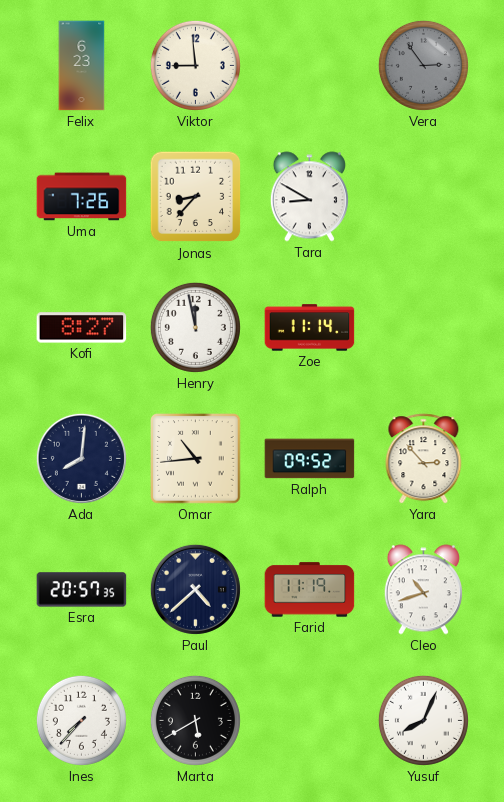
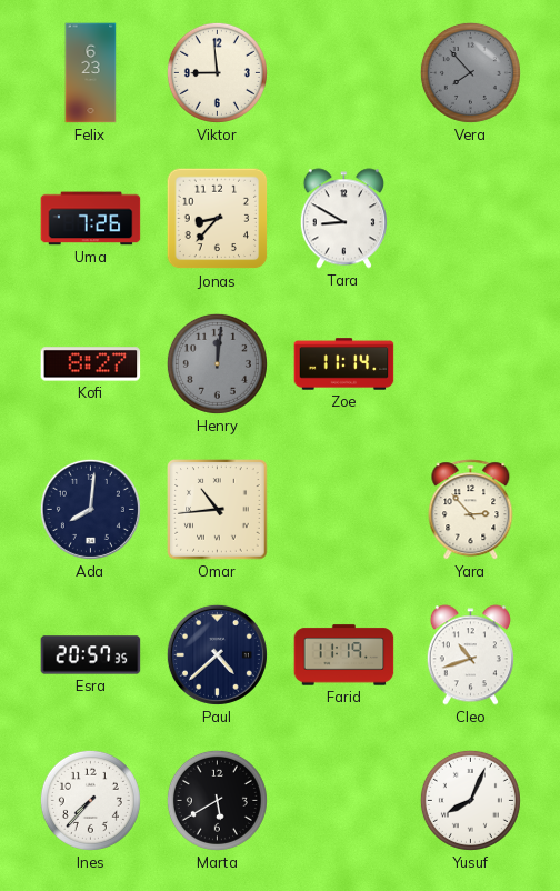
Vera: 2:54 -> 7:53 (470, 72)
Henry: 11:58 -> 12:01 (217, 363)
Henry dial: white -> grey (217, 363)
Ralph: 09:52 -> none (310, 459)
